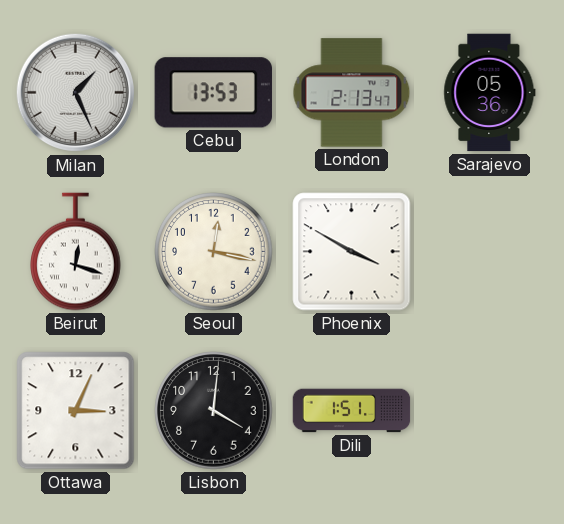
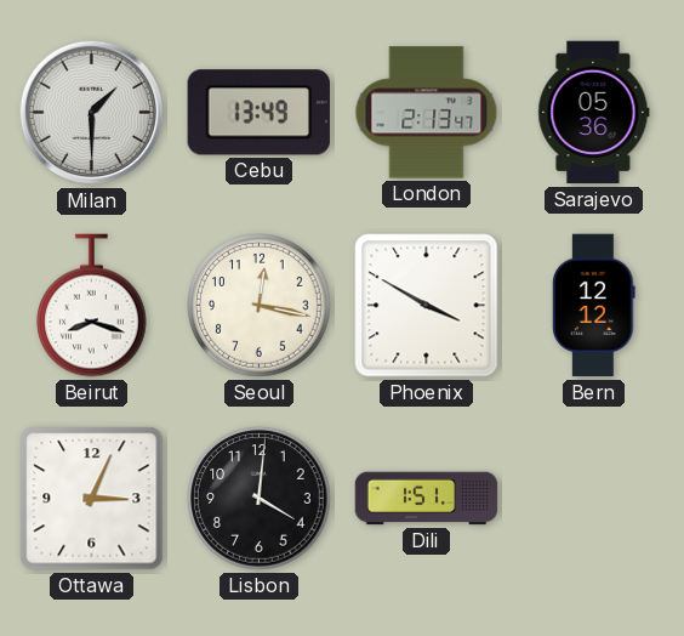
Milan: 1:26 -> 1:30 (92, 113)
Cebu: 13:53 -> 13:49 (258, 113)
Beirut: 12:18 -> 8:18 (92, 306)
Bern: none -> 12:12 (594, 306)
